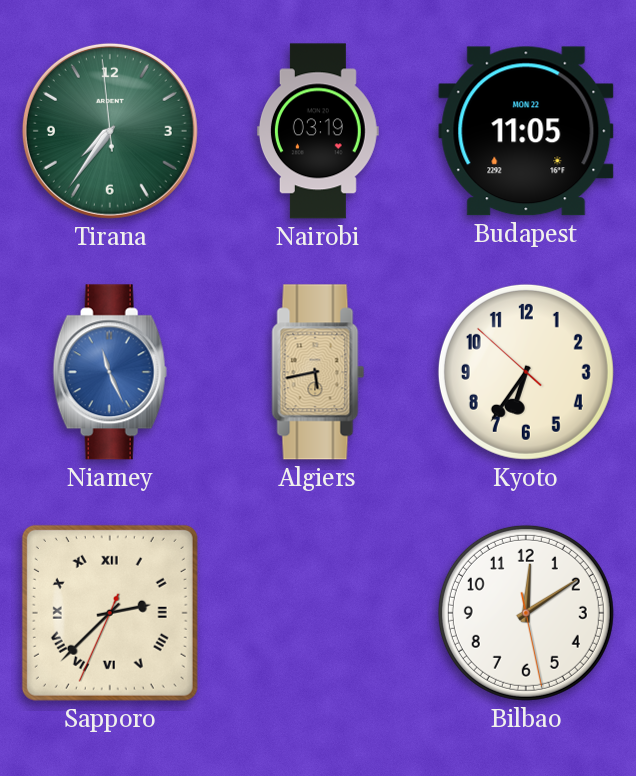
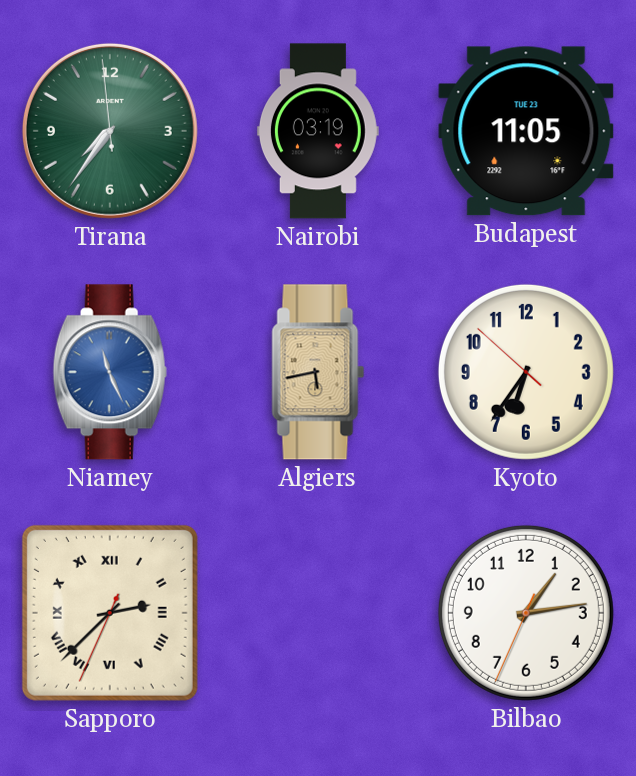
Budapest date: MON 22 -> TUE 23 (526, 131)
Bilbao: 12:09 -> 1:13 (526, 613)
